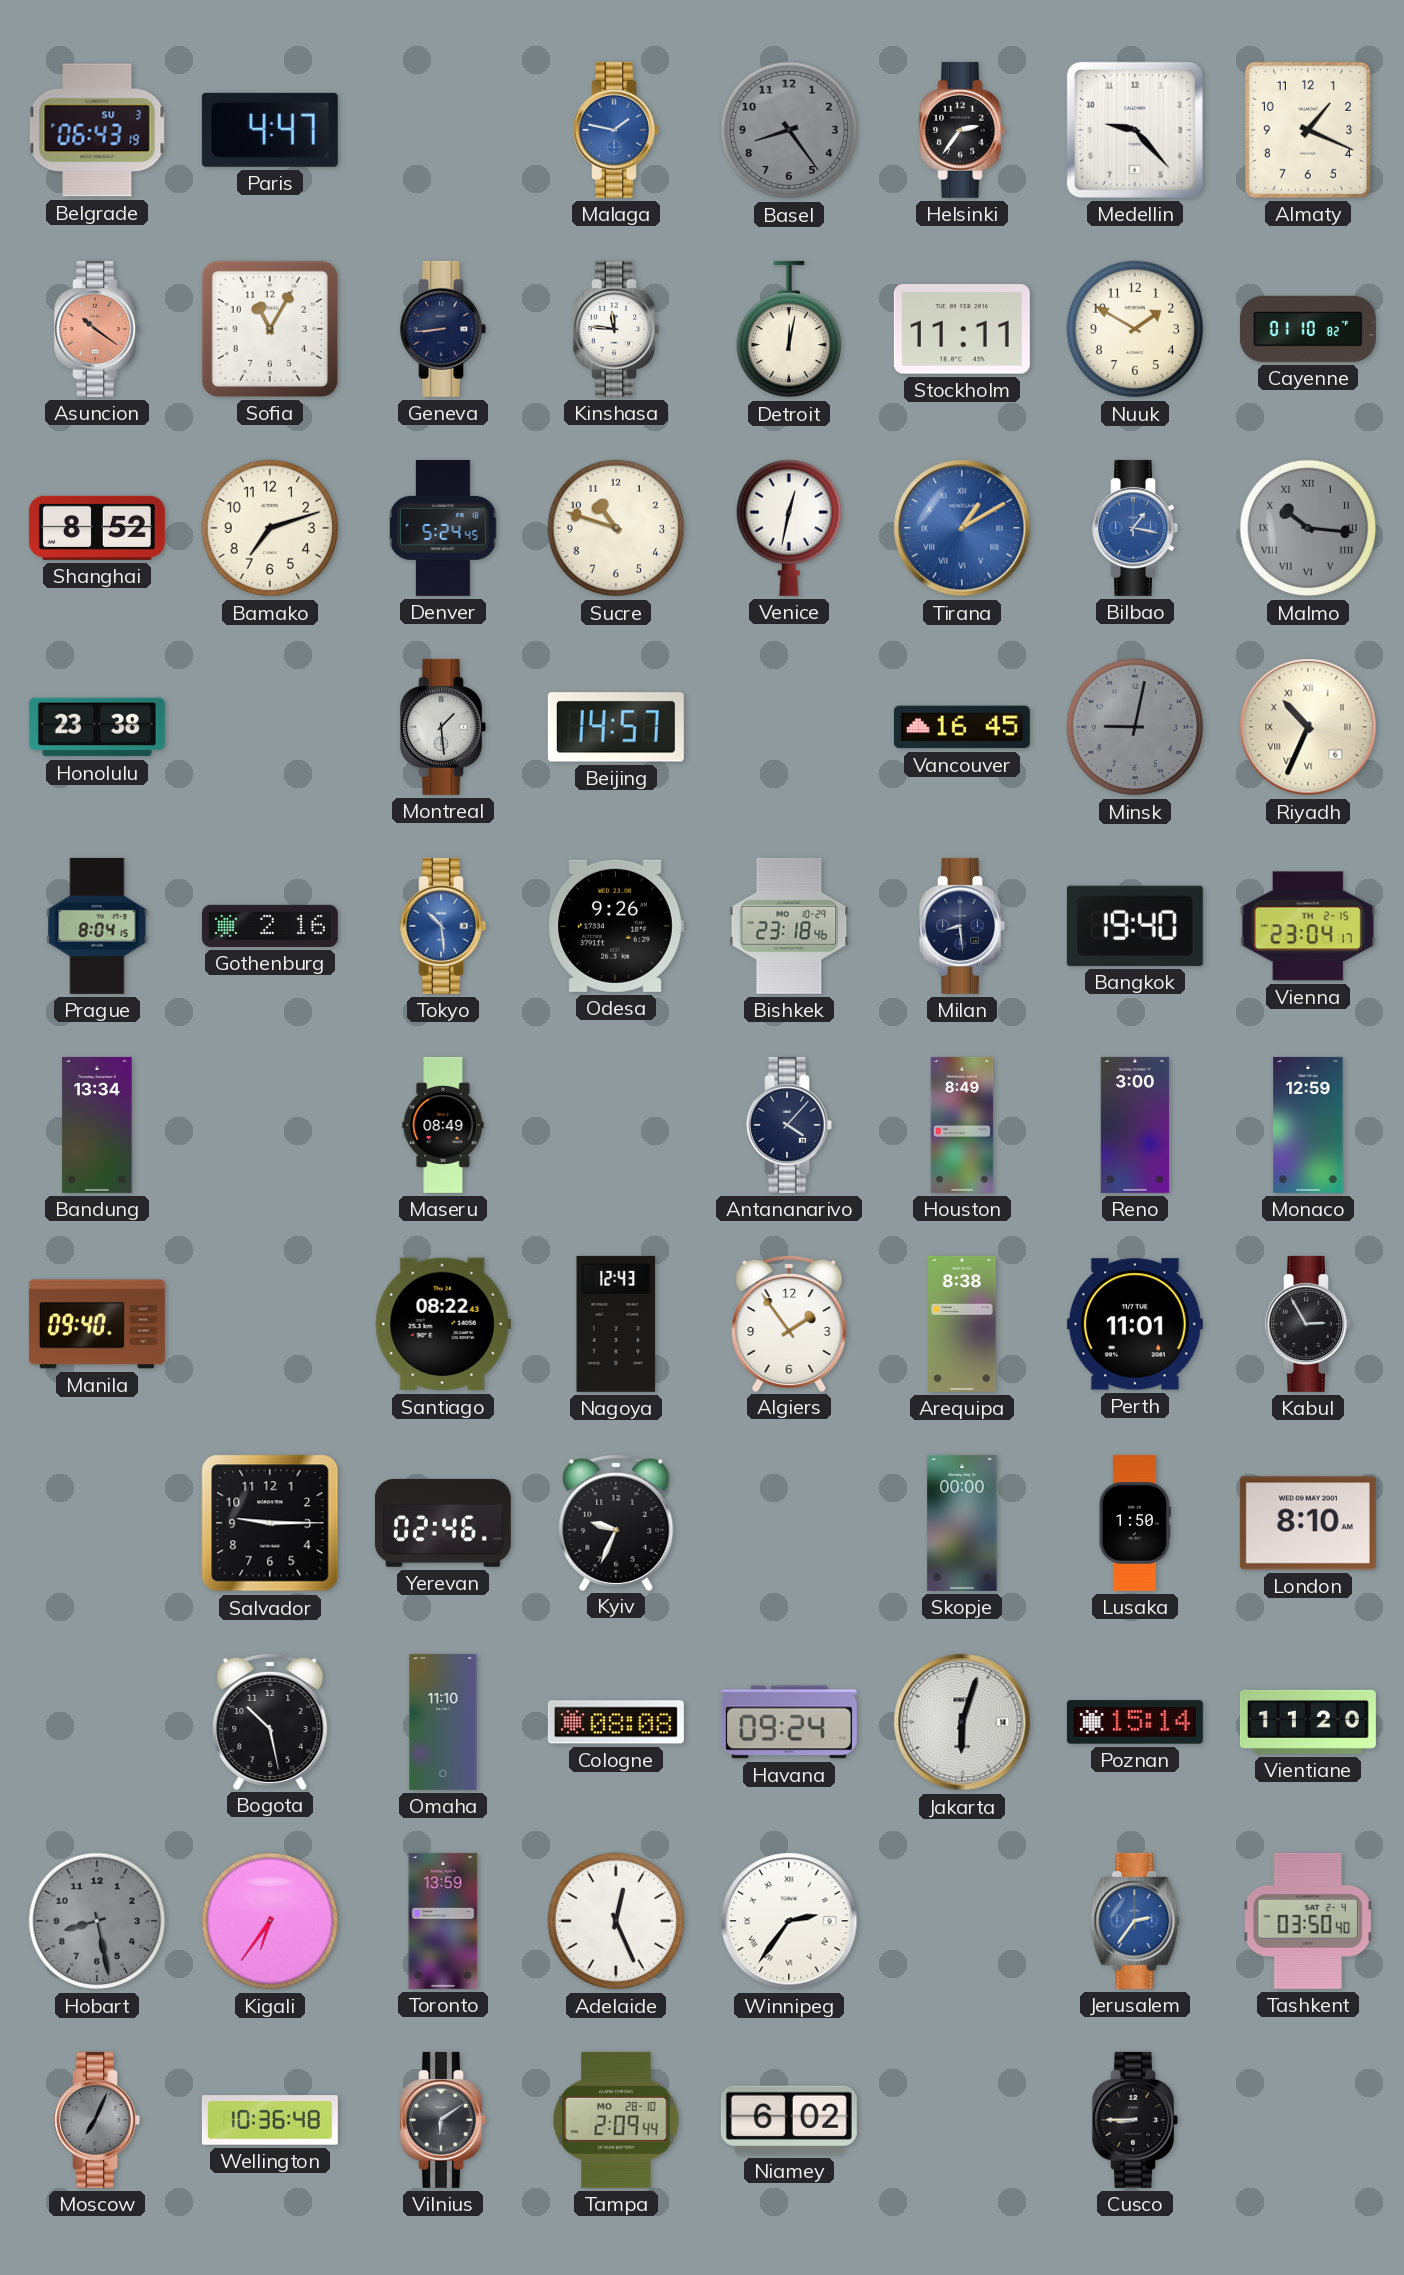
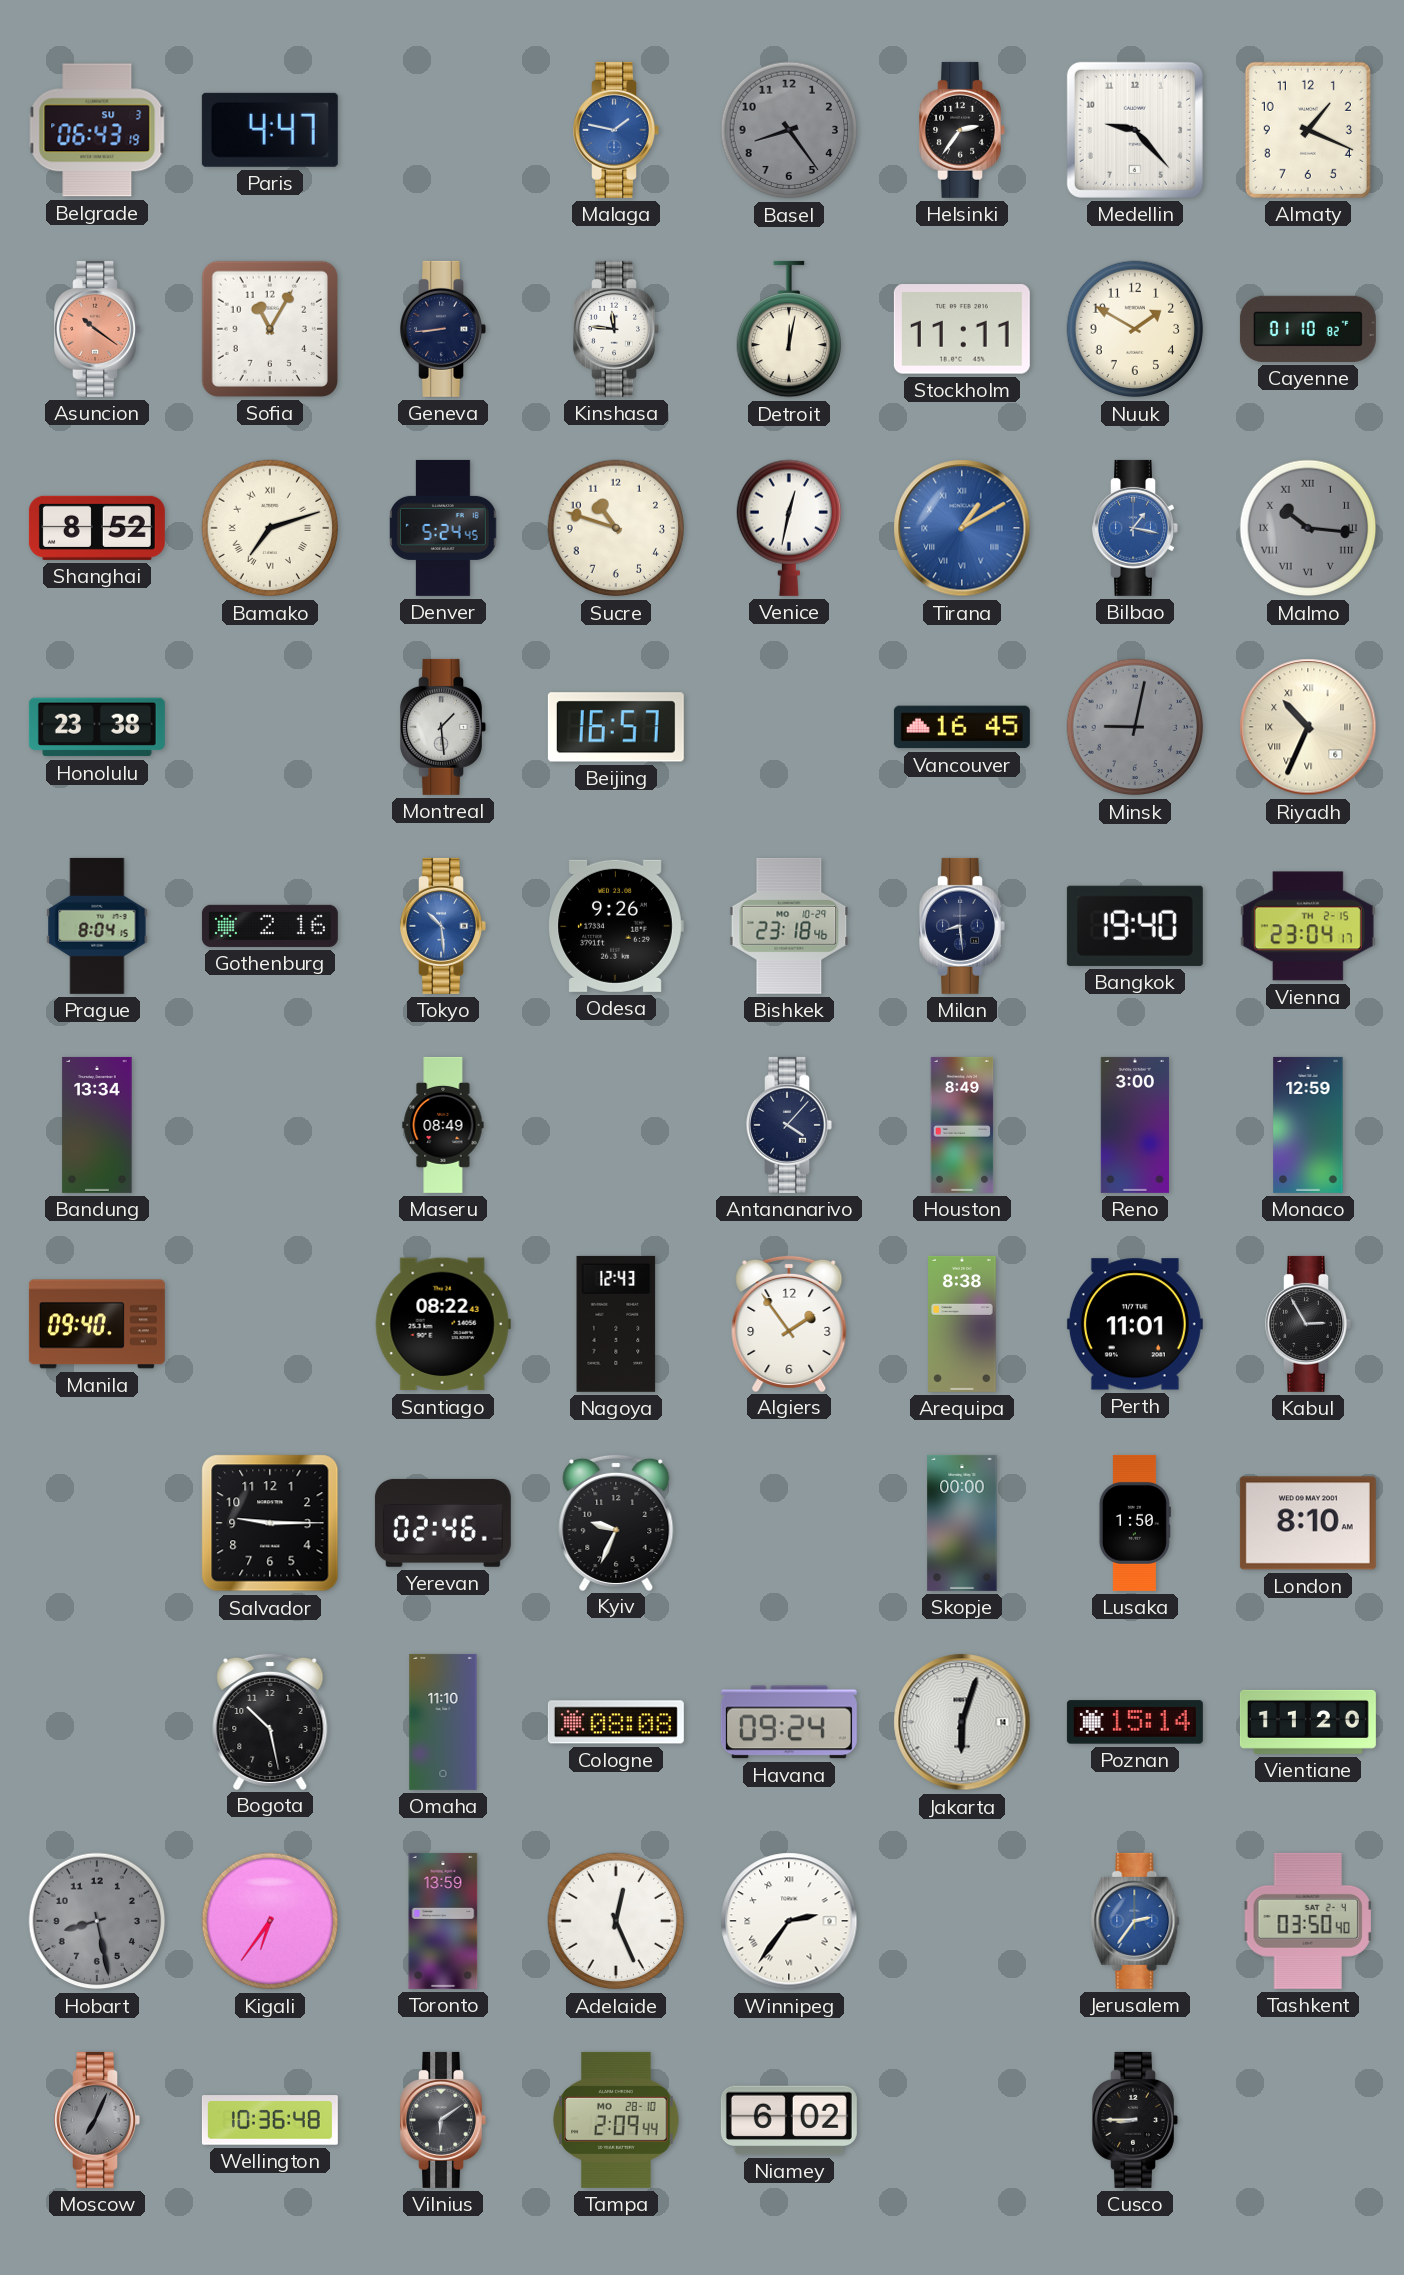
Bamako numerals: Arabic -> Roman (270, 528)
Beijing: 14:57 -> 16:57 (616, 727)
